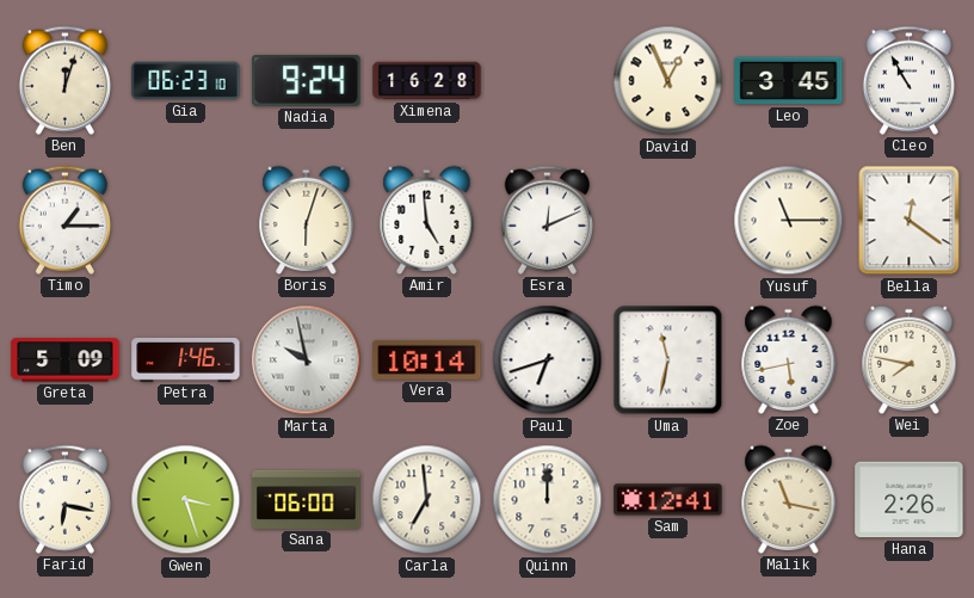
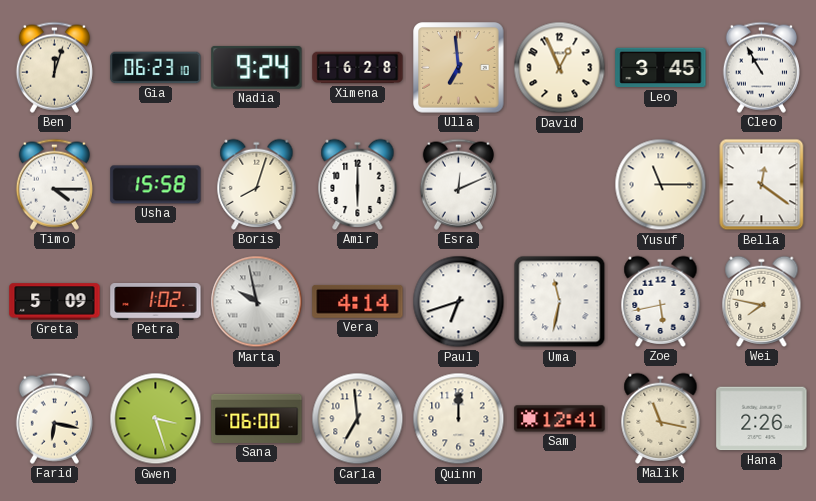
Ulla: none -> 6:59 (459, 68)
Timo: 1:15 -> 4:15 (54, 184)
Usha: none -> 15:58 (156, 185)
Boris: 6:03 -> 8:03 (257, 184)
Amir: 4:59 -> 6:00 (358, 184)
Petra: 1:46 -> 1:02 (156, 302)
Vera: 10:14 -> 4:14 (358, 301)
